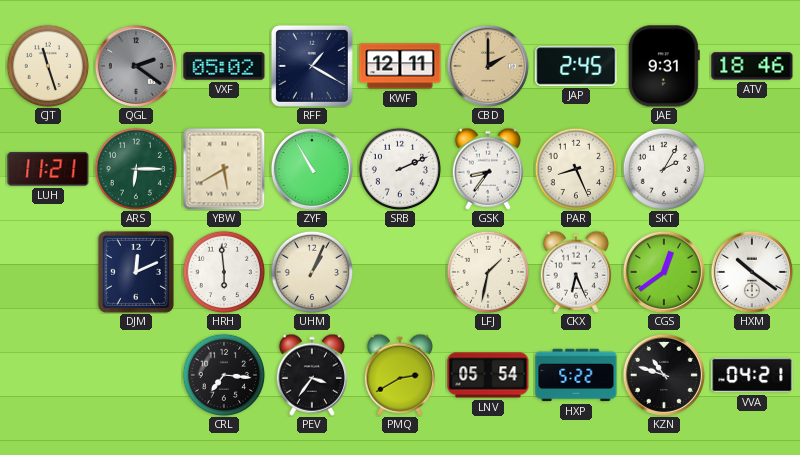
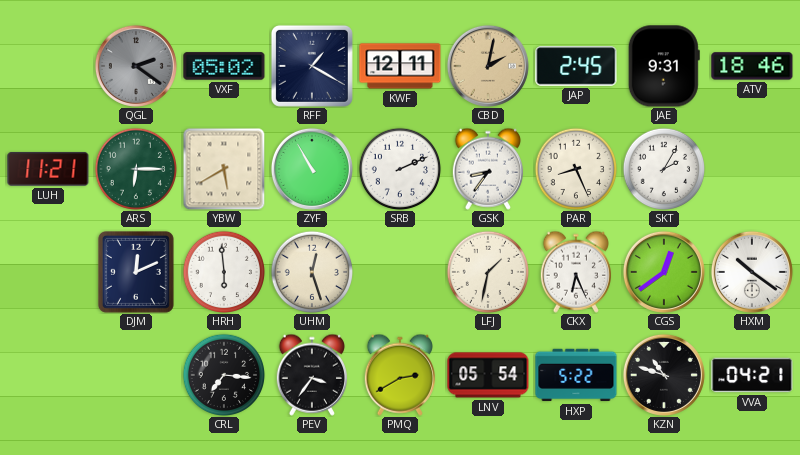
CJT: 11:27 -> none (47, 65)
CBD: 2:00 -> 2:02 (488, 66)
UHM: 1:04 -> 12:27 (311, 271)
